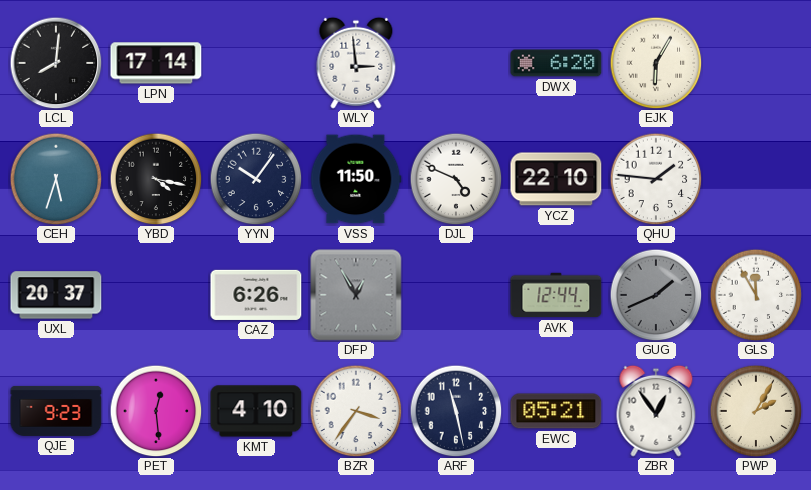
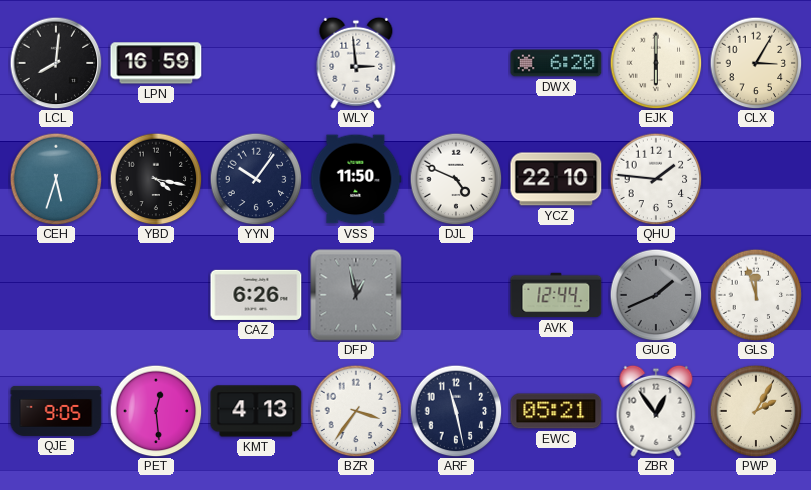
LPN: 17:14 -> 16:59 (156, 63)
EJK: 6:05 -> 6:00 (656, 63)
CLX: none -> 3:05 (756, 63)
UXL: 20:37 -> none (56, 295)
DFP: 12:55 -> 12:58 (356, 295)
GLS: 11:55 -> 11:57 (756, 295)
QJE: 9:23 -> 9:05 (56, 411)
KMT: 4:10 -> 4:13 (256, 411)
